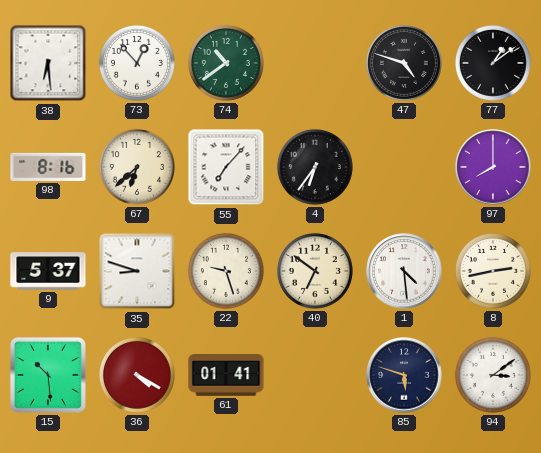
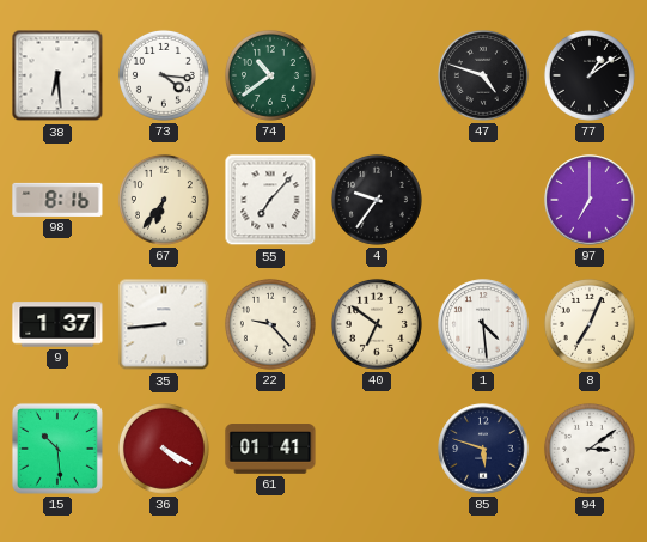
73: 12:53 -> 4:16 (164, 75)
67: 6:38 -> 6:36 (164, 200)
4: 6:36 -> 9:36 (377, 200)
97: 8:00 -> 7:00 (590, 200)
9: 5:37 -> 1:37 (57, 324)
35: 8:48 -> 8:44 (164, 324)
22: 9:27 -> 9:23 (270, 324)
8: 2:43 -> 7:04 (590, 324)
